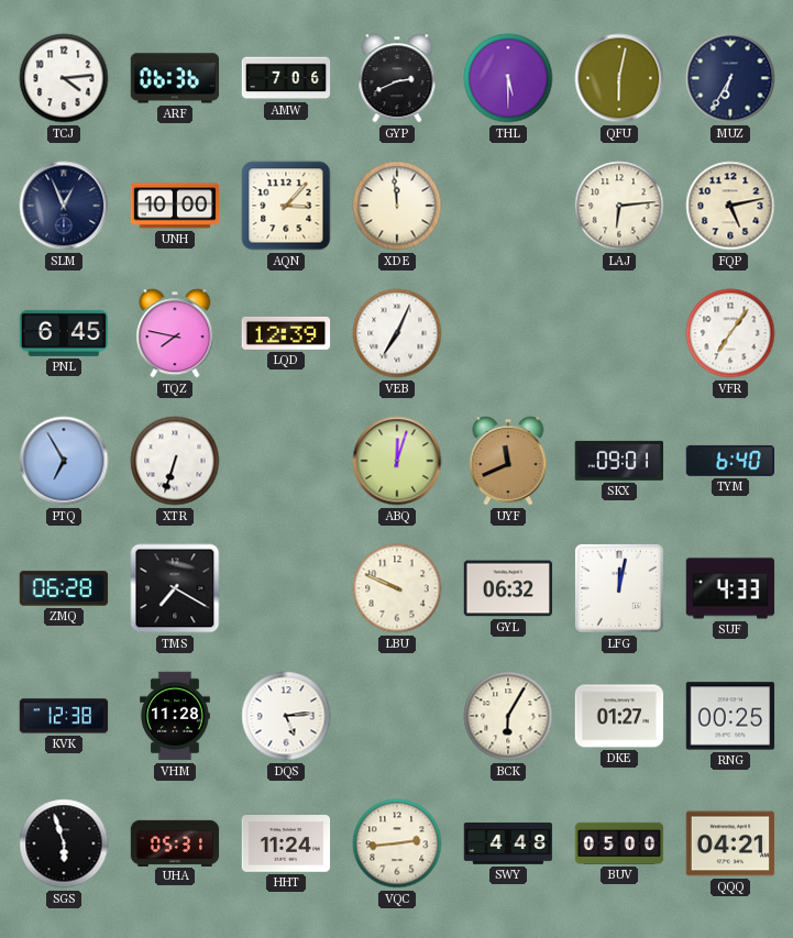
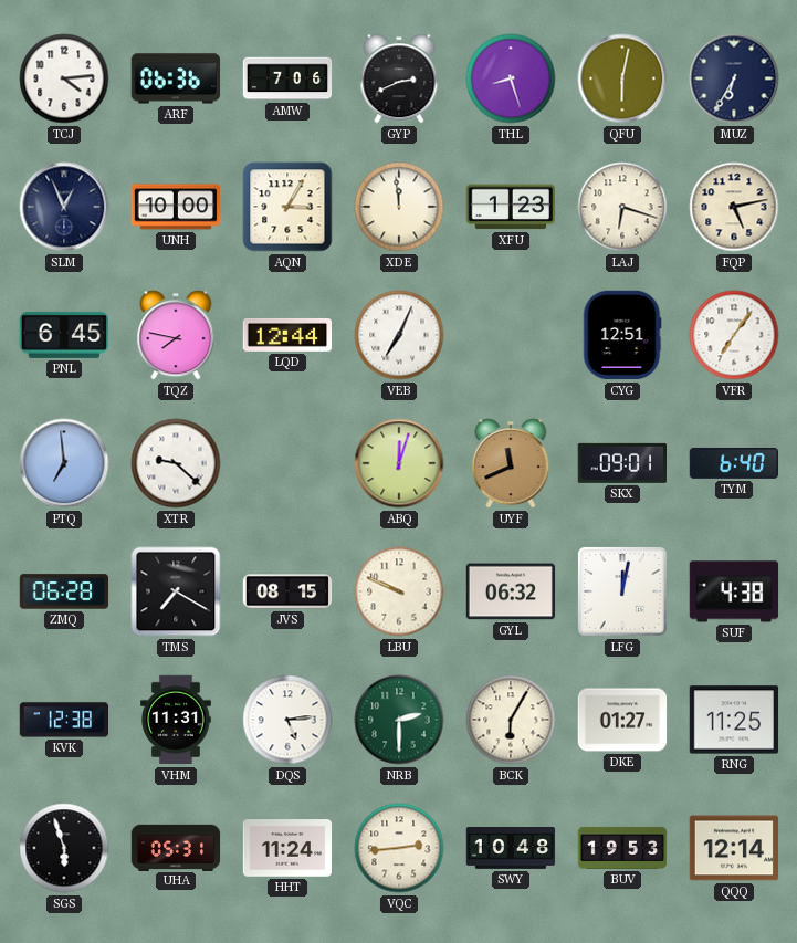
THL: 5:30 -> 8:27 (511, 78)
AQN: 3:07 -> 3:05 (287, 207)
XFU: none -> 1:23 (511, 207)
LAJ: 6:14 -> 6:18 (622, 207)
LQD: 12:39 -> 12:44 (287, 335)
CYG: none -> 12:51 (622, 335)
PTQ: 6:55 -> 6:59 (64, 463)
XTR: 6:33 -> 9:22 (176, 463)
JVS: none -> 08:15 (287, 591)
SUF: 4:33 -> 4:38 (734, 591)
VHM: 11:28 -> 11:31 (177, 720)
NRB: none -> 2:30 (399, 720)
RNG: 00:25 -> 11:25 (734, 720)
SWY: 4:48 -> 10:48 (511, 849)
BUV: 05:00 -> 19:53 (622, 848)
QQQ: 04:21 -> 12:14 (734, 848)
